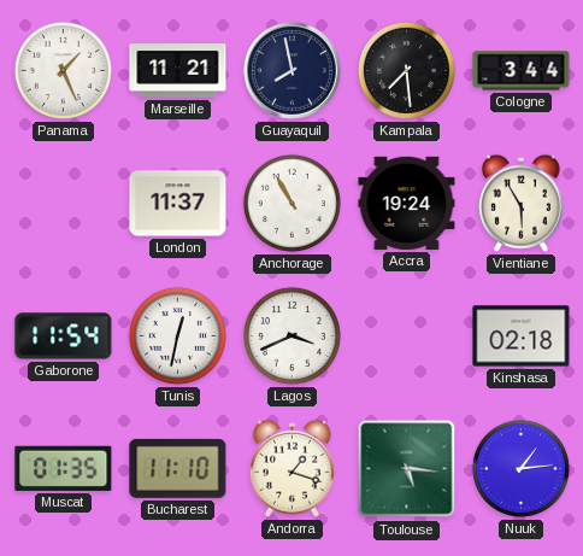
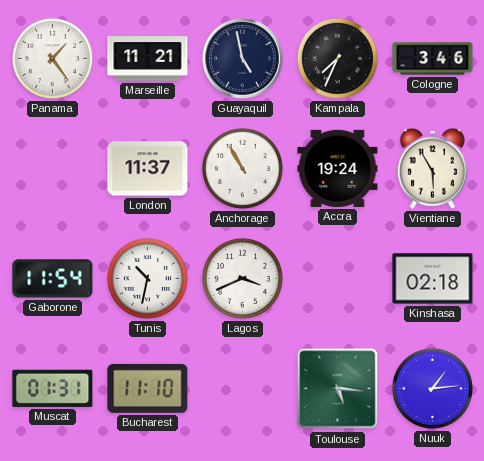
Panama: 1:26 -> 1:24 (52, 58)
Guayaquil: 7:58 -> 4:58 (243, 59)
Kampala: 7:29 -> 7:34 (337, 58)
Cologne: 3:44 -> 3:46 (433, 59)
Tunis: 12:32 -> 10:32 (147, 278)
Muscat: 01:35 -> 01:31 (53, 388)
Andorra: 1:18 -> none (291, 468)
